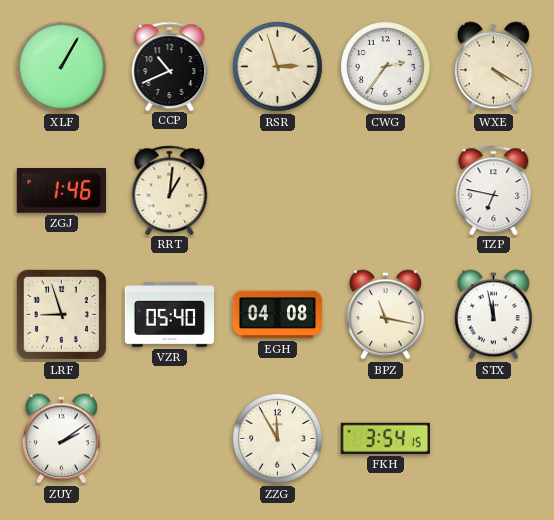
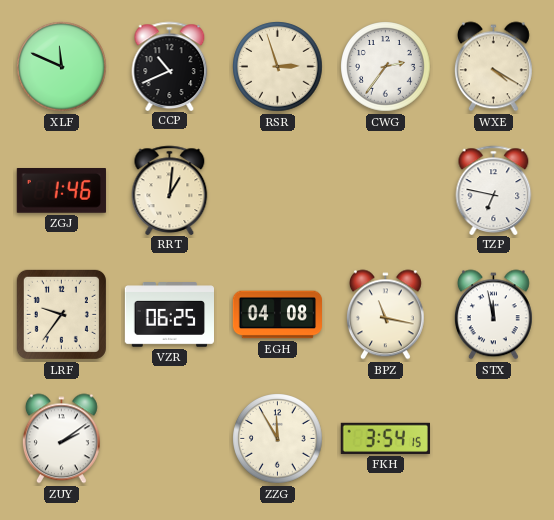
XLF: 1:05 -> 11:49 (62, 67)
LRF: 8:57 -> 9:36 (61, 314)
VZR: 05:40 -> 06:25 (169, 315)
